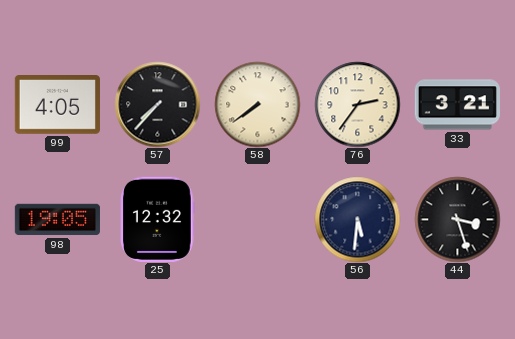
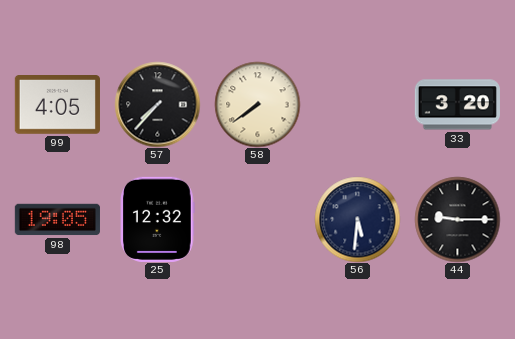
76: 2:36 -> none (357, 104)
33: 3:21 -> 3:20 (457, 105)
44: 3:27 -> 9:15 (457, 219)
